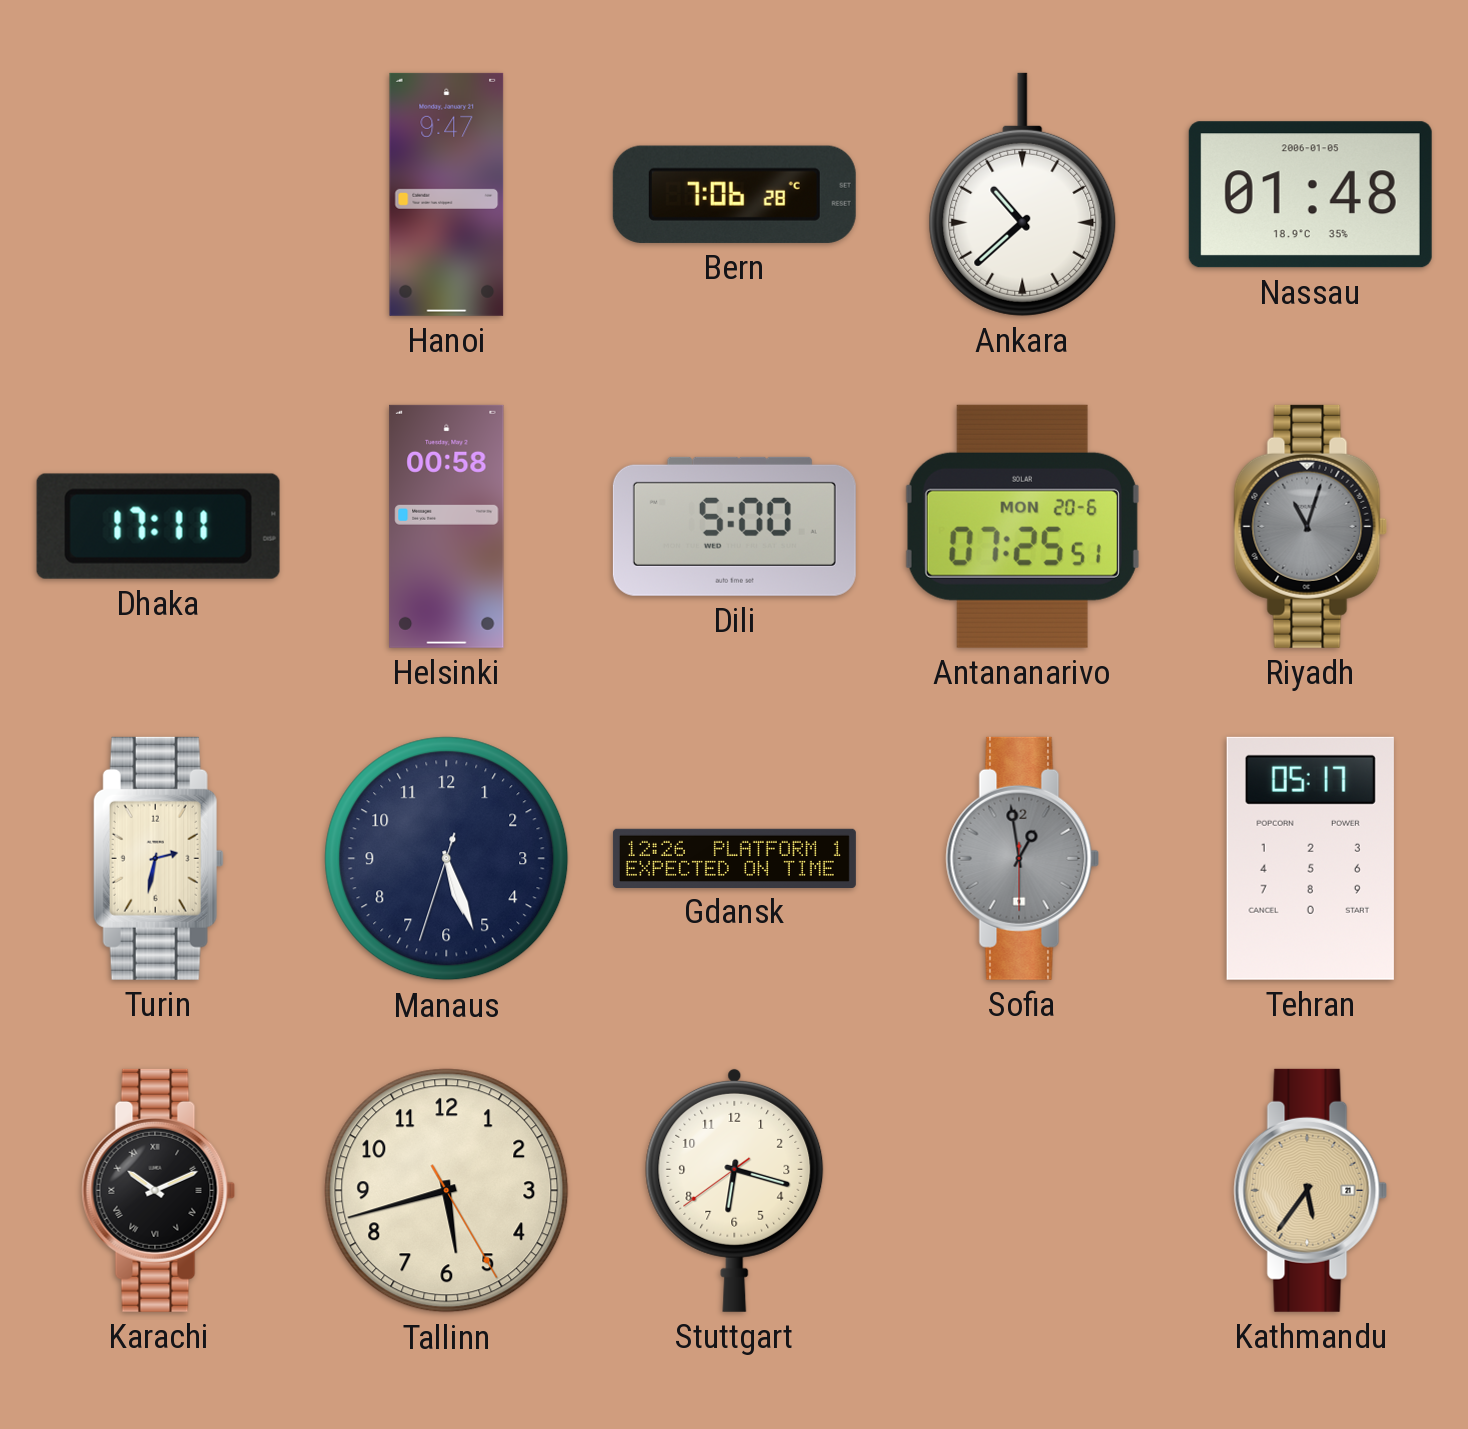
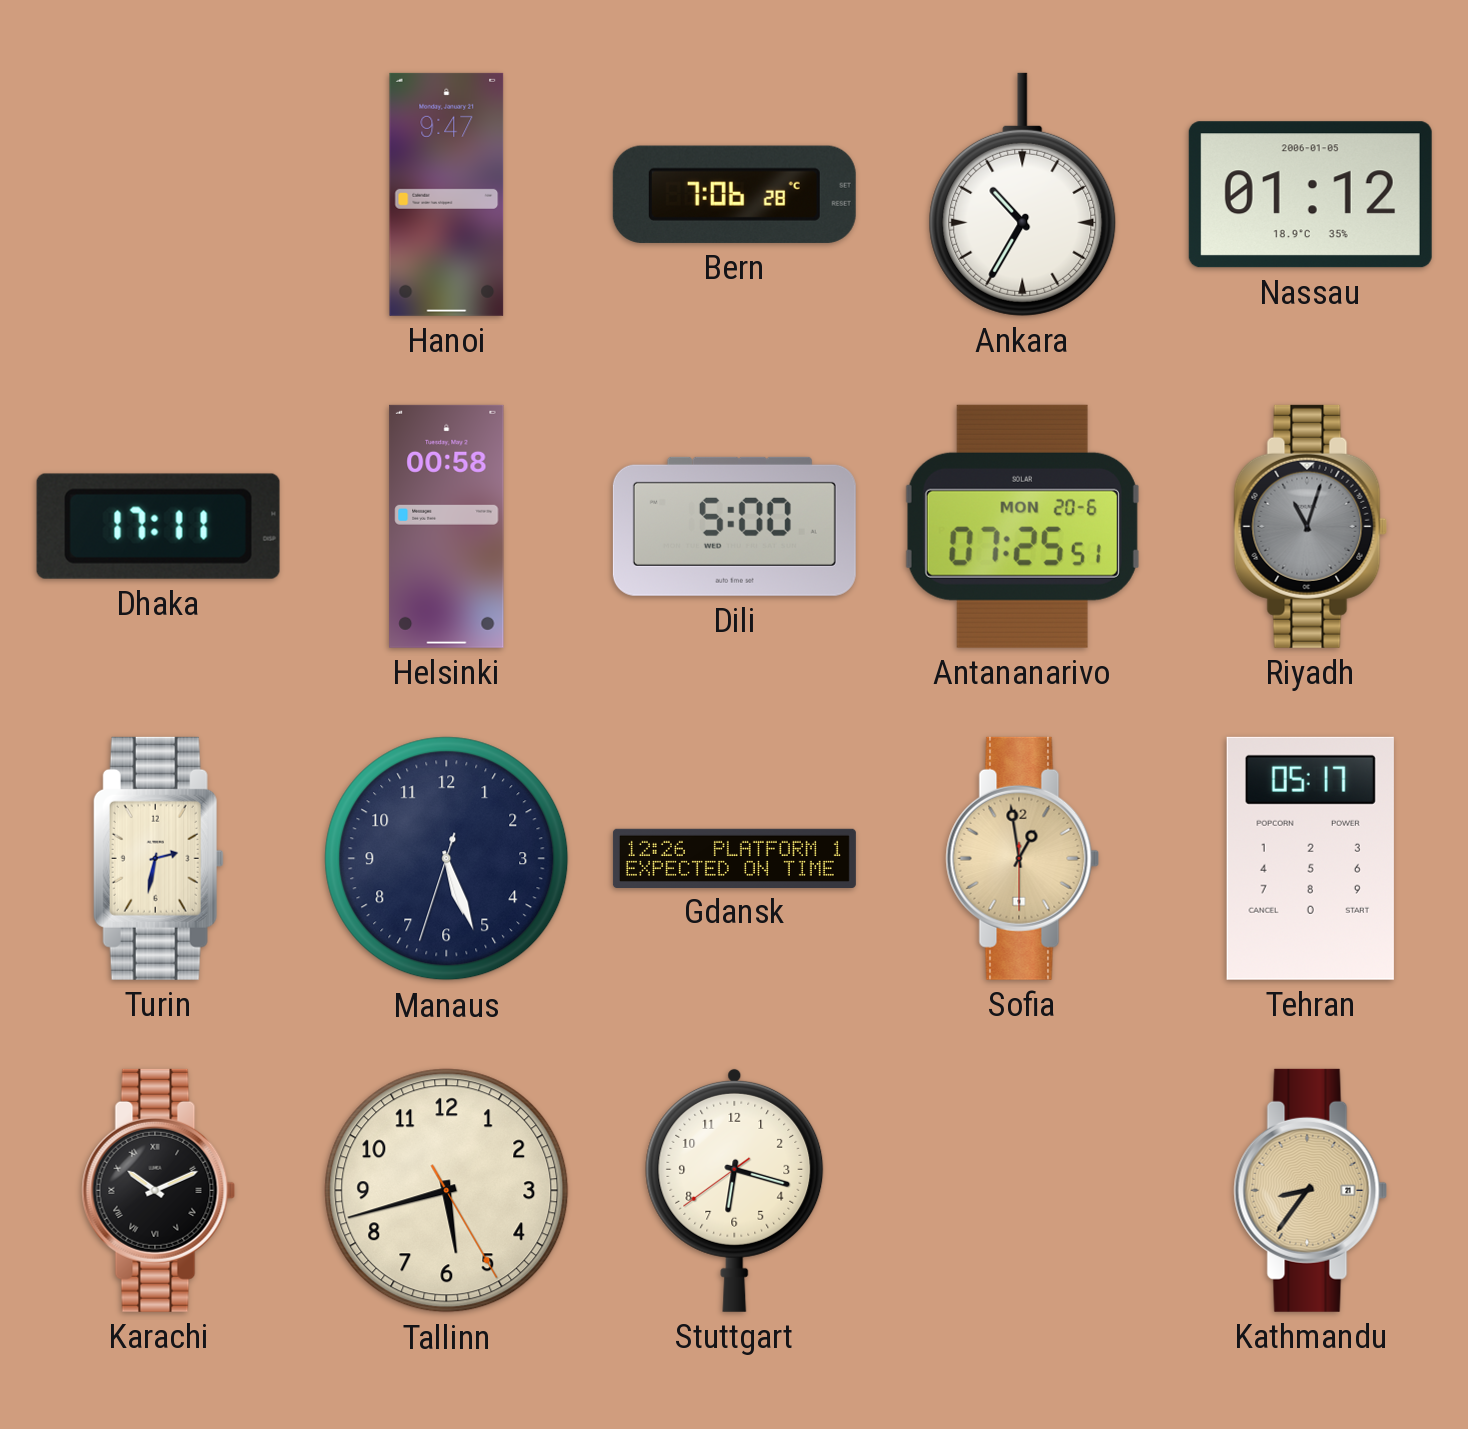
Ankara: 10:38 -> 10:35 (1023, 194)
Nassau: 01:48 -> 01:12 (1310, 195)
Sofia dial: grey -> champagne (1023, 858)
Kathmandu: 5:36 -> 8:36 (1311, 1190)
